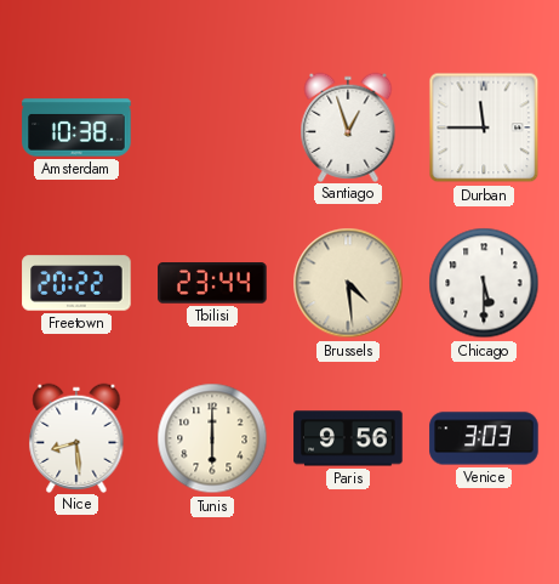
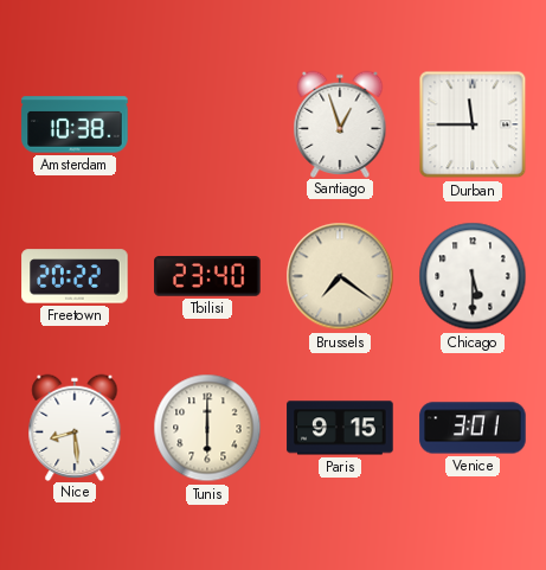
Tbilisi: 23:44 -> 23:40 (207, 276)
Brussels: 4:29 -> 7:21 (340, 276)
Paris: 9:56 -> 9:15 (340, 428)
Venice: 3:03 -> 3:01 (473, 428)
